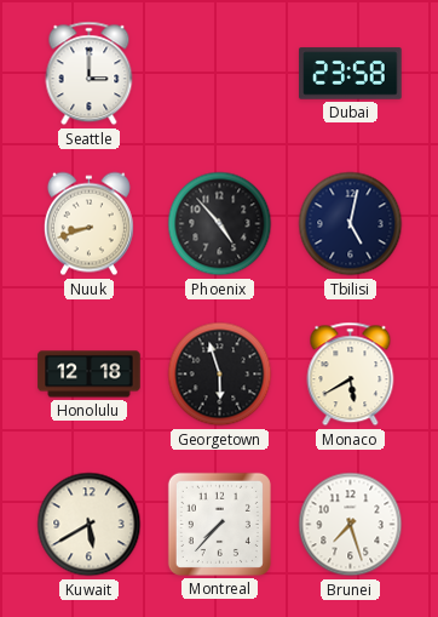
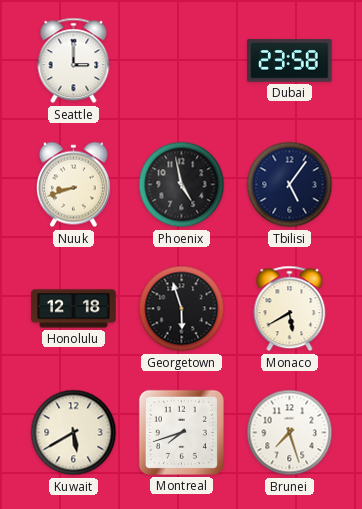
Phoenix: 4:53 -> 4:58 (182, 185)
Tbilisi: 5:02 -> 5:06 (290, 185)
Montreal: 7:37 -> 7:42 (181, 432)
